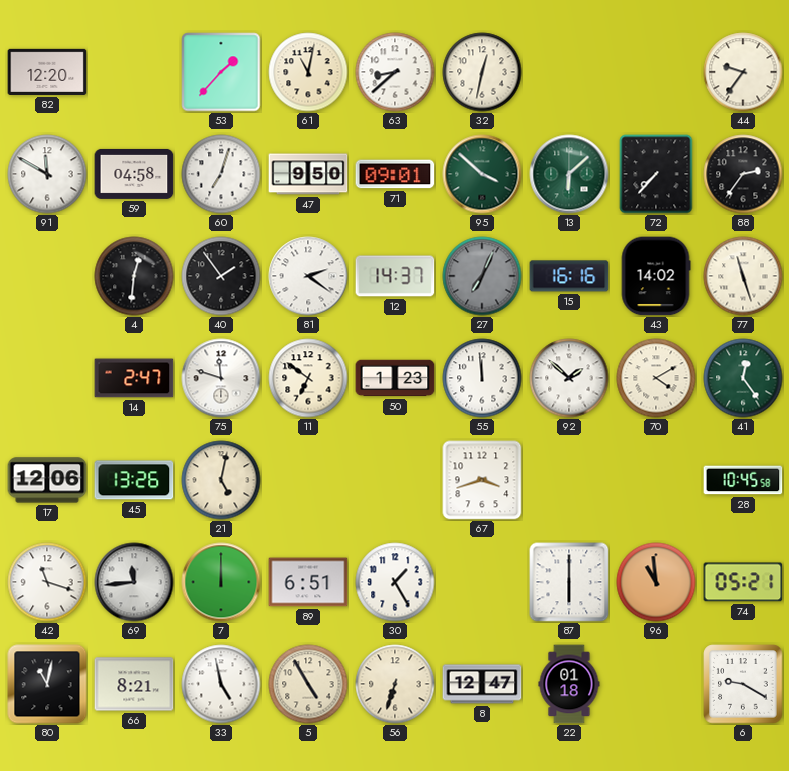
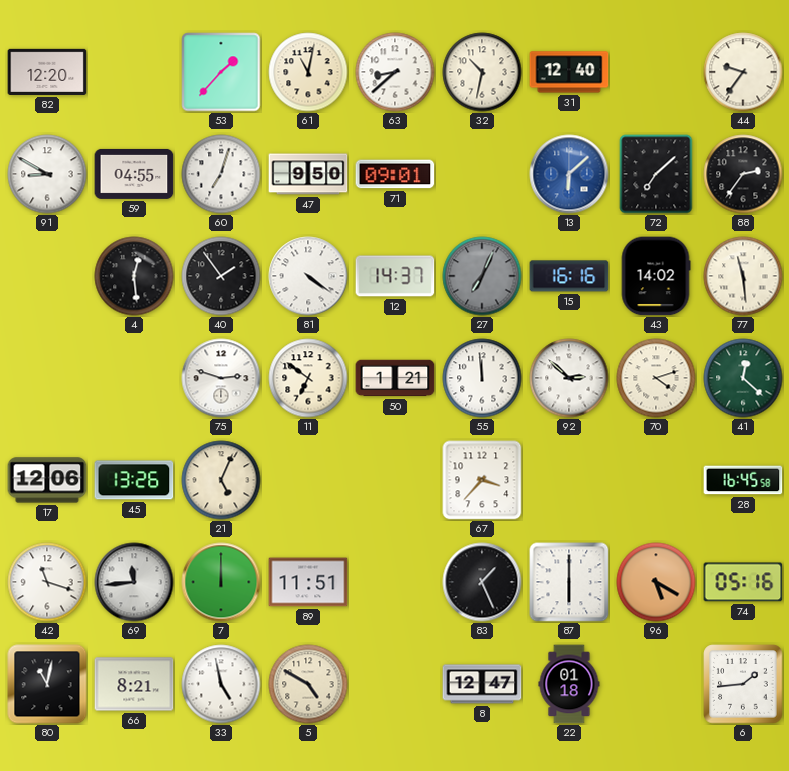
32: 12:32 -> 10:32 (482, 72)
31: none -> 12:40 (569, 72)
91: 11:50 -> 8:50 (47, 174)
59: 04:58 -> 04:55 (134, 174)
95: 3:52 -> none (482, 174)
13 dial: green -> blue (569, 174)
72: 7:37 -> 7:08 (656, 174)
4: 12:31 -> 12:29 (134, 276)
81: 2:21 -> 4:21 (308, 276)
77: 11:27 -> 11:29 (743, 276)
14: 2:47 -> none (134, 378)
75: 11:48 -> 2:48 (221, 378)
50: 1:23 -> 1:21 (395, 378)
92: 1:52 -> 2:52 (569, 378)
70: 4:10 -> 4:12 (656, 378)
41: 12:24 -> 12:22 (743, 378)
21: 5:02 -> 5:04 (221, 480)
67: 3:42 -> 3:37 (482, 480)
28: 10:45 -> 16:45 (743, 480)
89: 6:51 -> 11:51 (308, 582)
30: 1:25 -> none (395, 582)
83: none -> 1:26 (482, 582)
96: 10:59 -> 5:20 (656, 582)
74: 05:21 -> 05:16 (743, 582)
5: 4:55 -> 4:50 (308, 684)
56: 6:33 -> none (395, 684)
6: 9:20 -> 1:44 (743, 684)
